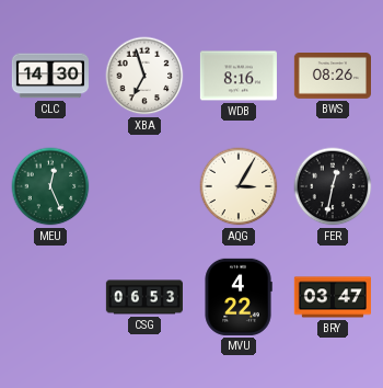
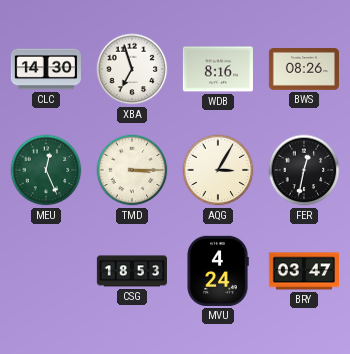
TMD: none -> 3:15 (132, 170)
CSG: 06:53 -> 18:53 (131, 271)
MVU: 4:22 -> 4:24 (218, 271)
